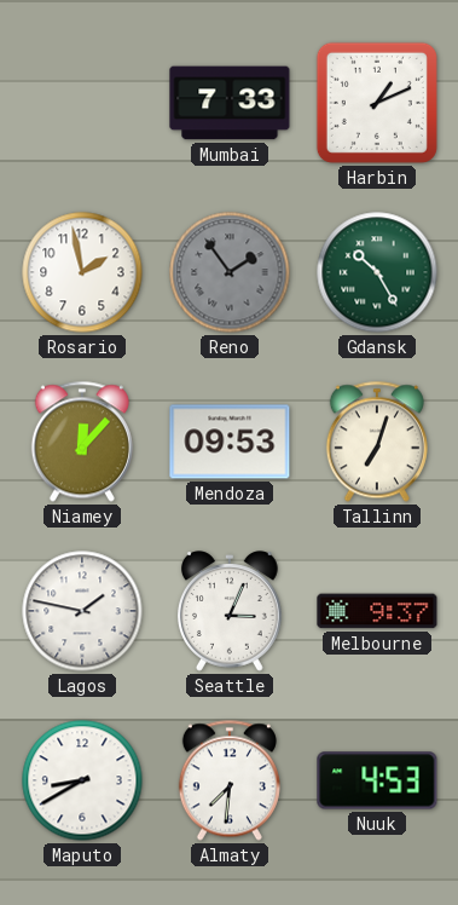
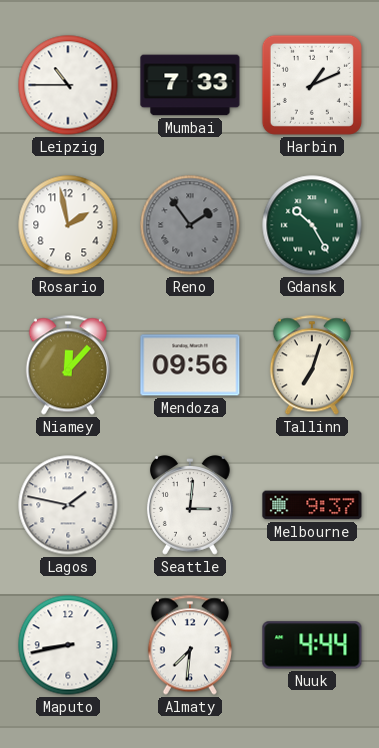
Leipzig: none -> 10:45 (68, 85)
Mendoza: 09:53 -> 09:56 (190, 365)
Seattle: 3:04 -> 3:01 (190, 505)
Maputo: 8:40 -> 8:43 (68, 645)
Nuuk: 4:53 -> 4:44 (312, 645)
